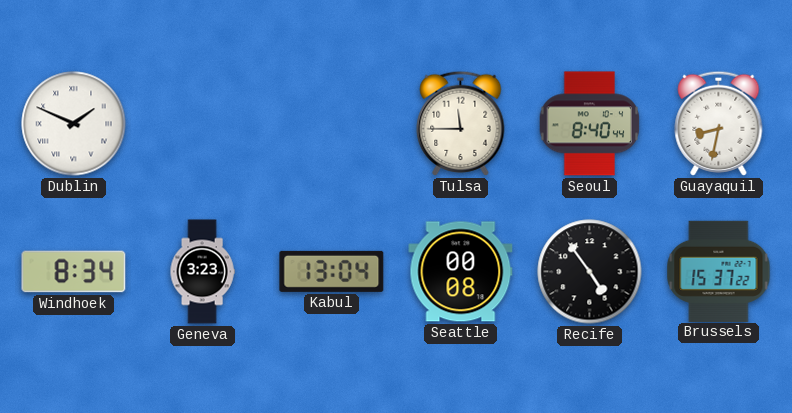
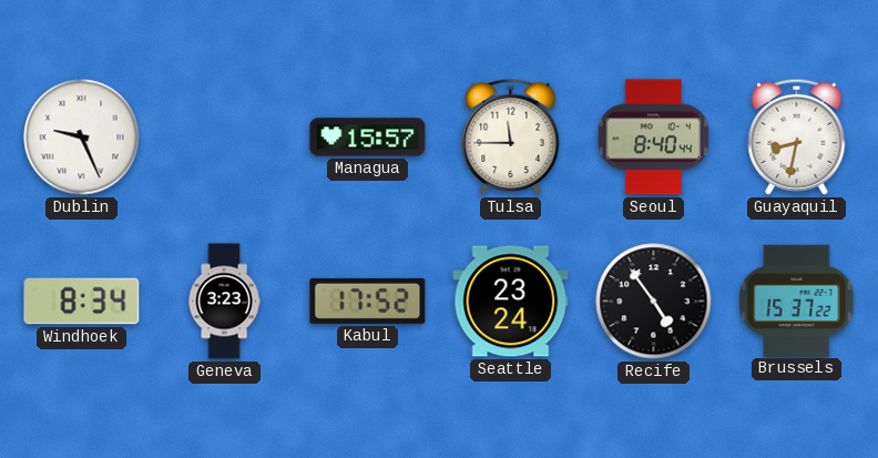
Dublin: 1:49 -> 9:26 (82, 138)
Managua: none -> 15:57 (368, 138)
Kabul: 13:04 -> 17:52 (368, 301)
Seattle: 00:08 -> 23:24 (511, 302)
